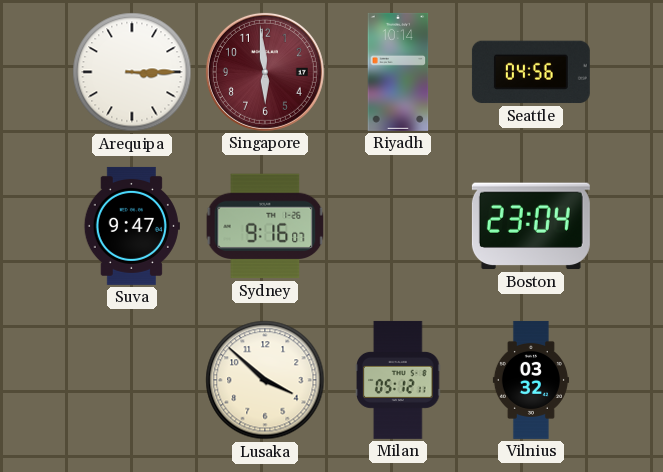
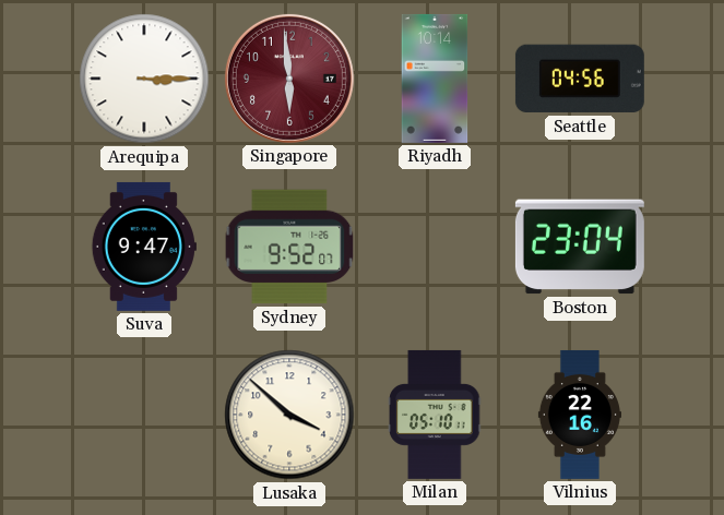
Sydney: 9:16 -> 9:52 (289, 247)
Milan: 05:12 -> 05:10 (435, 415)
Vilnius: 03:32 -> 22:16 (580, 415)
